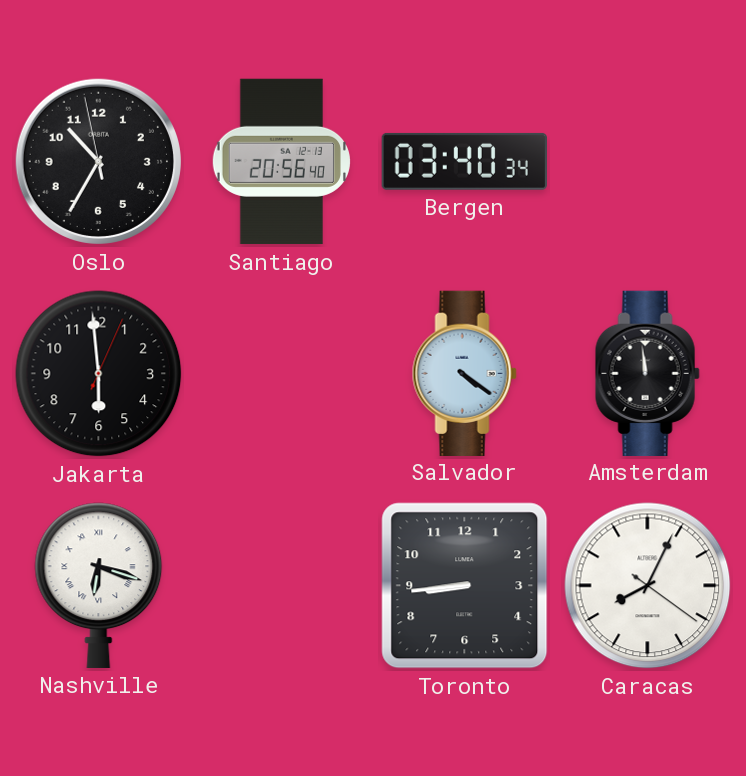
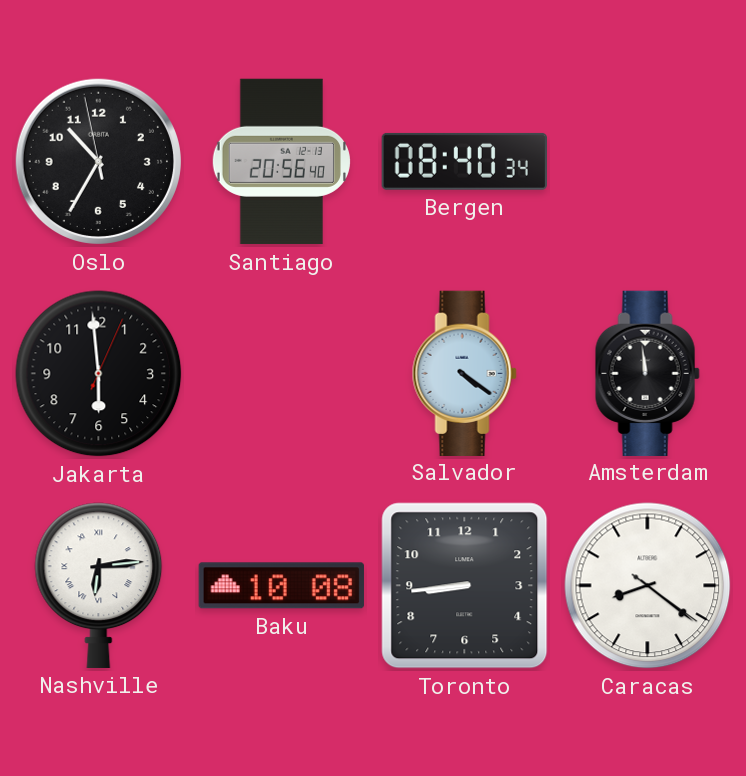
Bergen: 03:40 -> 08:40 (464, 161)
Nashville: 6:18 -> 6:14 (99, 585)
Baku: none -> 10:08 (281, 586)
Caracas: 8:04 -> 8:21 (648, 586)
